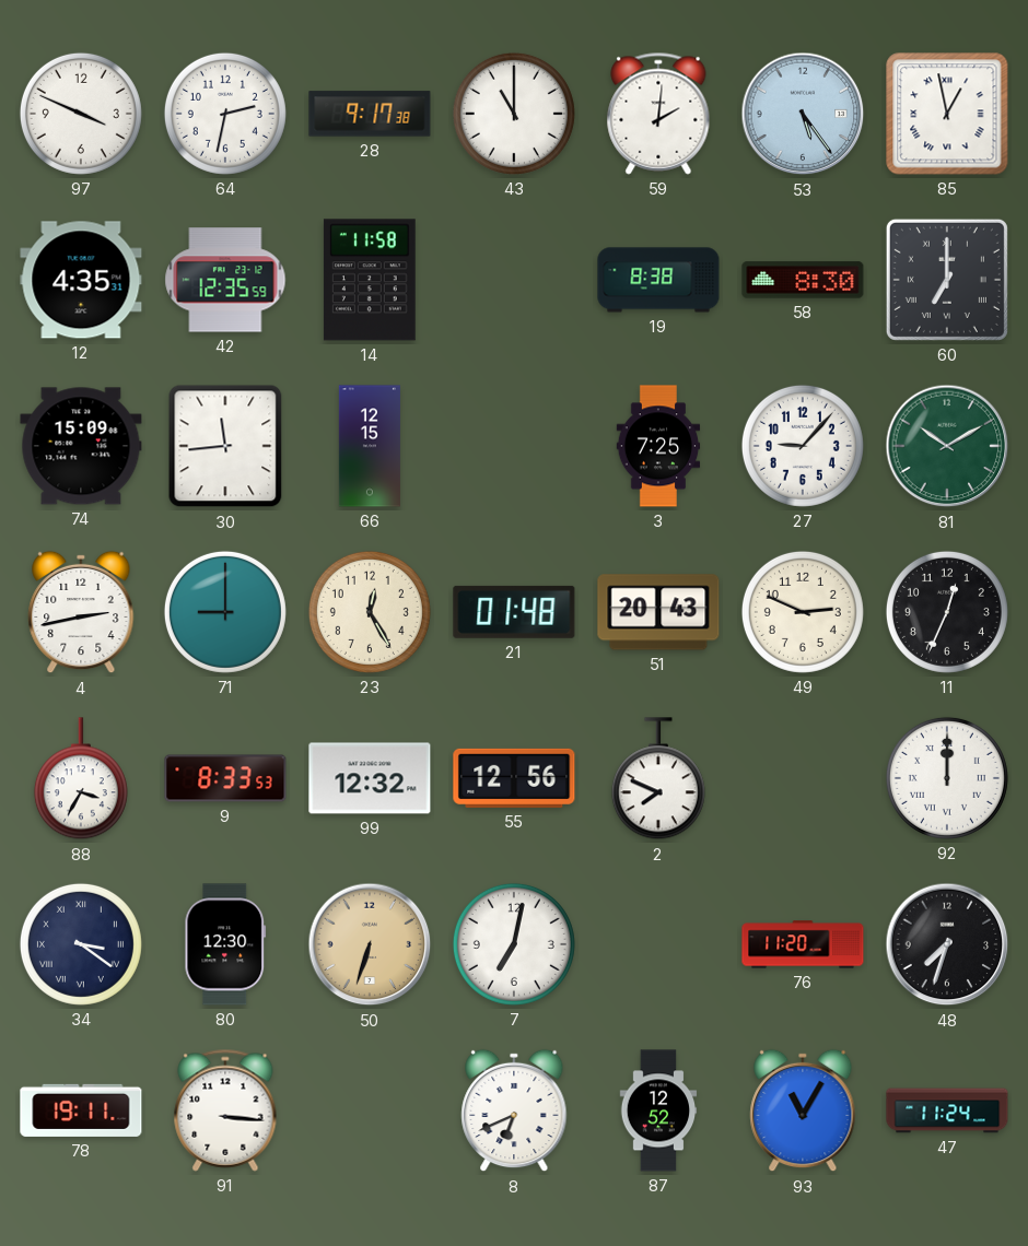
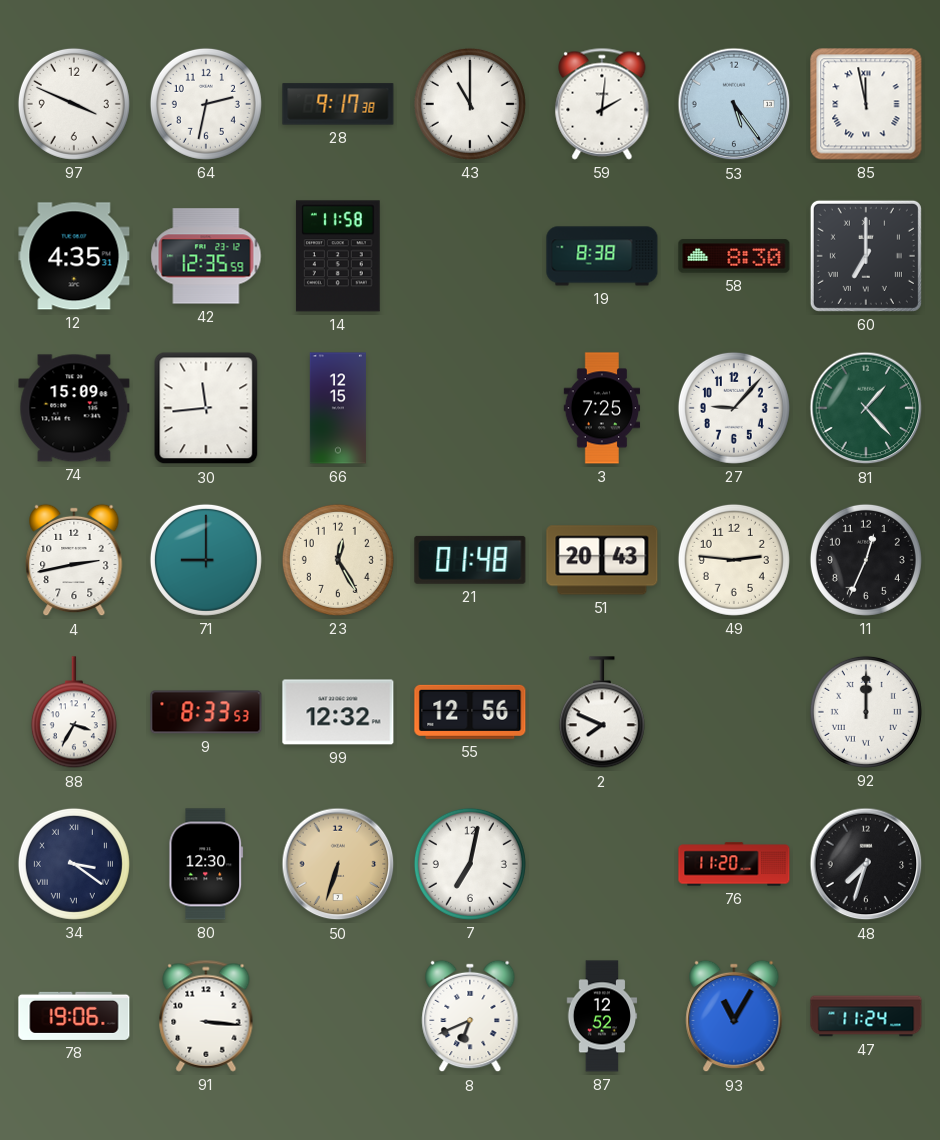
85: 12:58 -> 11:58 (866, 104)
81: 10:10 -> 1:23 (866, 408)
49: 2:49 -> 2:46 (734, 560)
78: 19:11 -> 19:06 (74, 1016)
